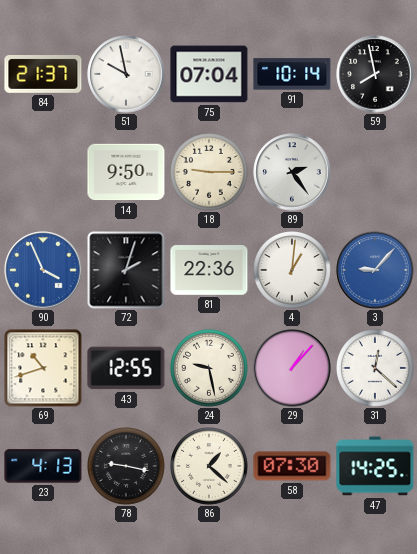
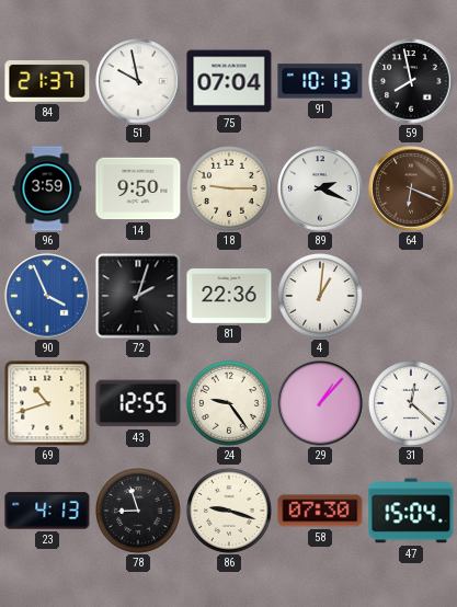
91: 10:14 -> 10:13 (320, 81)
96: none -> 3:59 (47, 188)
89: 2:24 -> 2:19 (320, 188)
64: none -> 6:19 (411, 188)
3: 9:07 -> none (375, 270)
24: 9:28 -> 9:24 (230, 404)
78: 9:17 -> 8:57 (139, 512)
86: 1:22 -> 9:18 (230, 512)
47: 14:25 -> 15:04 (411, 511)
